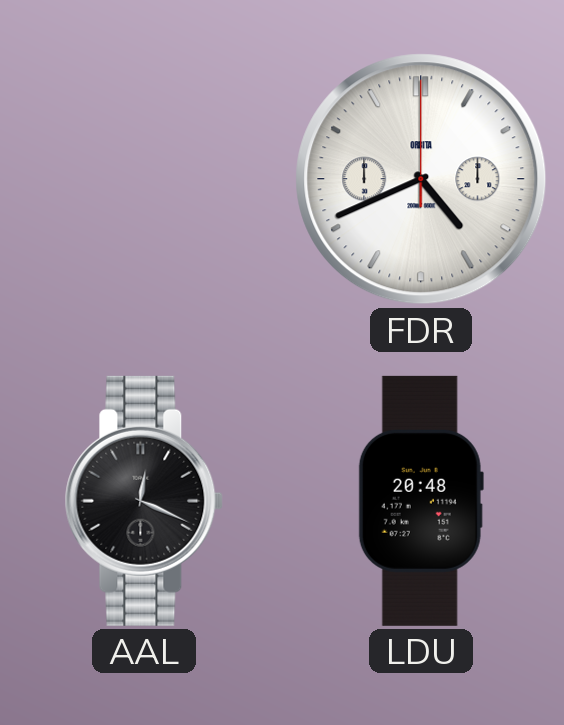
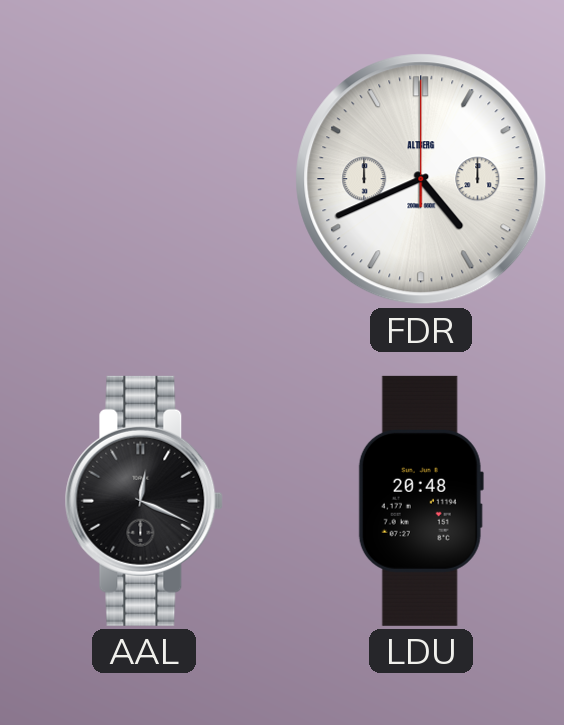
FDR brand: ORBITA -> ALTBERG (421, 179)
